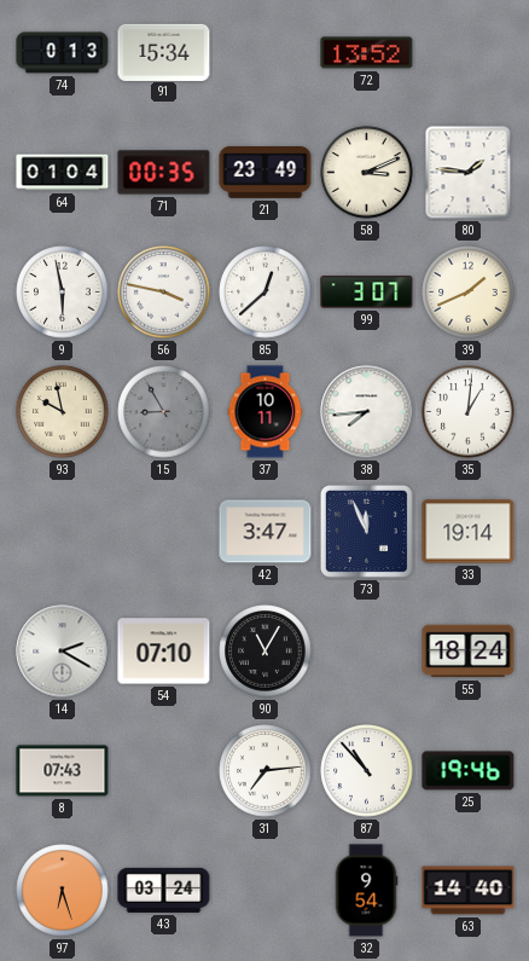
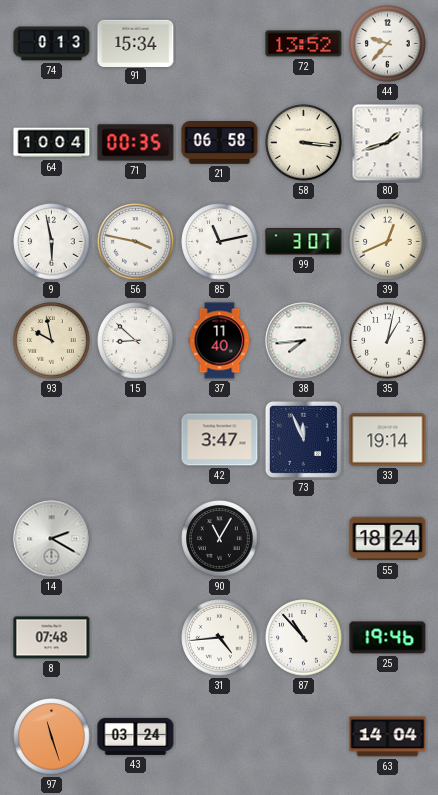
44: none -> 9:37 (388, 44)
64: 01:04 -> 10:04 (52, 143)
21: 23:49 -> 06:58 (220, 143)
58: 3:11 -> 3:16 (304, 143)
80: 1:46 -> 1:42 (388, 143)
85: 12:38 -> 11:13 (220, 242)
39: 1:41 -> 12:41 (388, 242)
15: 8:55 -> 8:52 (136, 341)
15 dial: grey -> white (136, 341)
37: 10:11 -> 11:40 (220, 341)
35: 1:01 -> 1:02 (388, 341)
54: 07:10 -> none (164, 652)
8: 07:43 -> 07:48 (52, 638)
31: 7:14 -> 4:44 (220, 638)
97: 6:27 -> 11:27 (52, 737)
32: 9:54 -> none (366, 891)
63: 14:40 -> 14:04 (388, 737)
